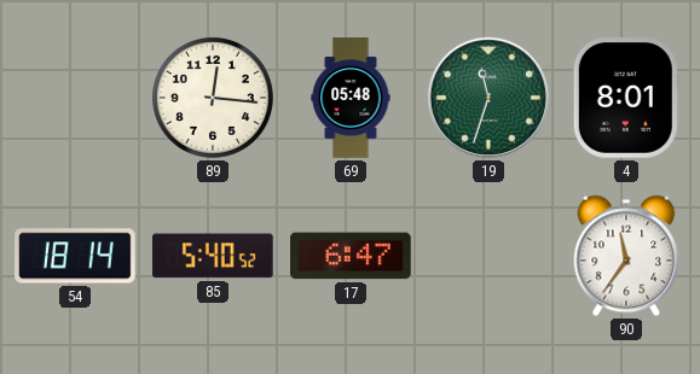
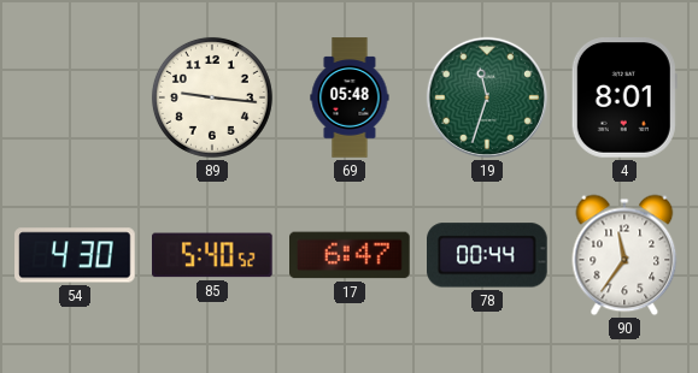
89: 12:16 -> 9:16 (212, 97)
54: 18:14 -> 4:30 (75, 255)
78: none -> 00:44 (488, 255)
